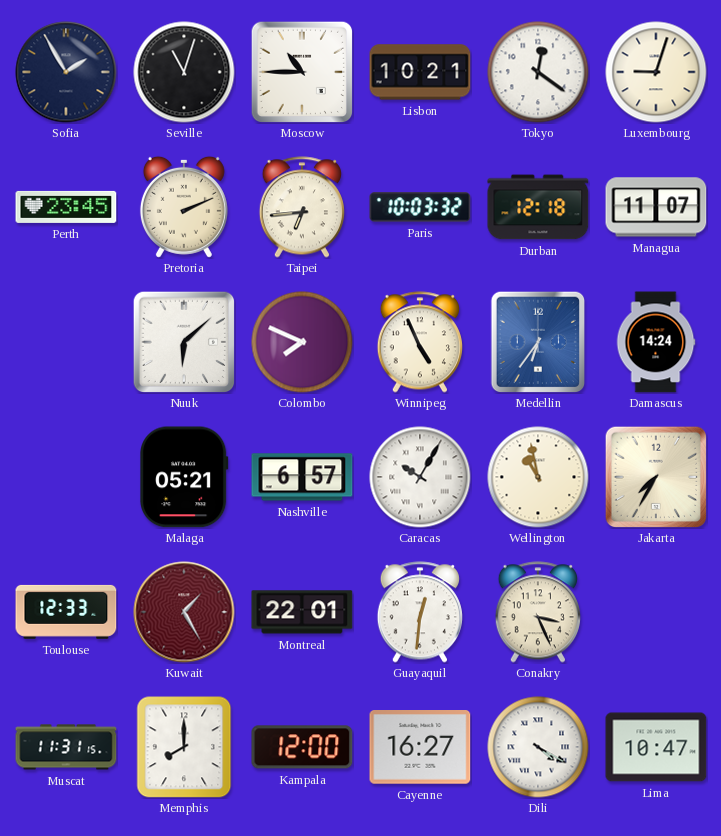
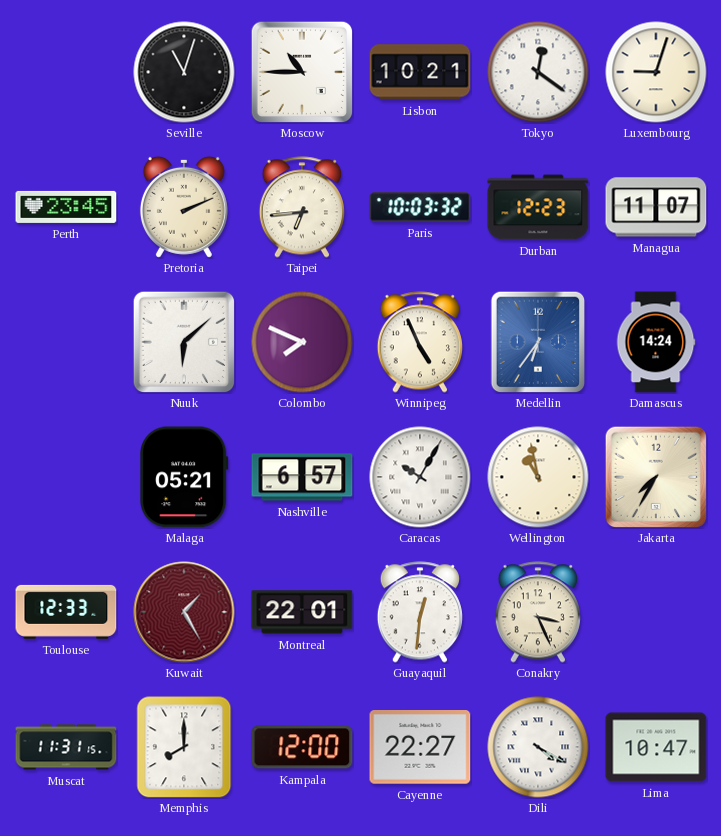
Sofia: 1:55 -> none (66, 72)
Durban: 12:18 -> 12:23 (538, 207)
Cayenne: 16:27 -> 22:27 (420, 748)
